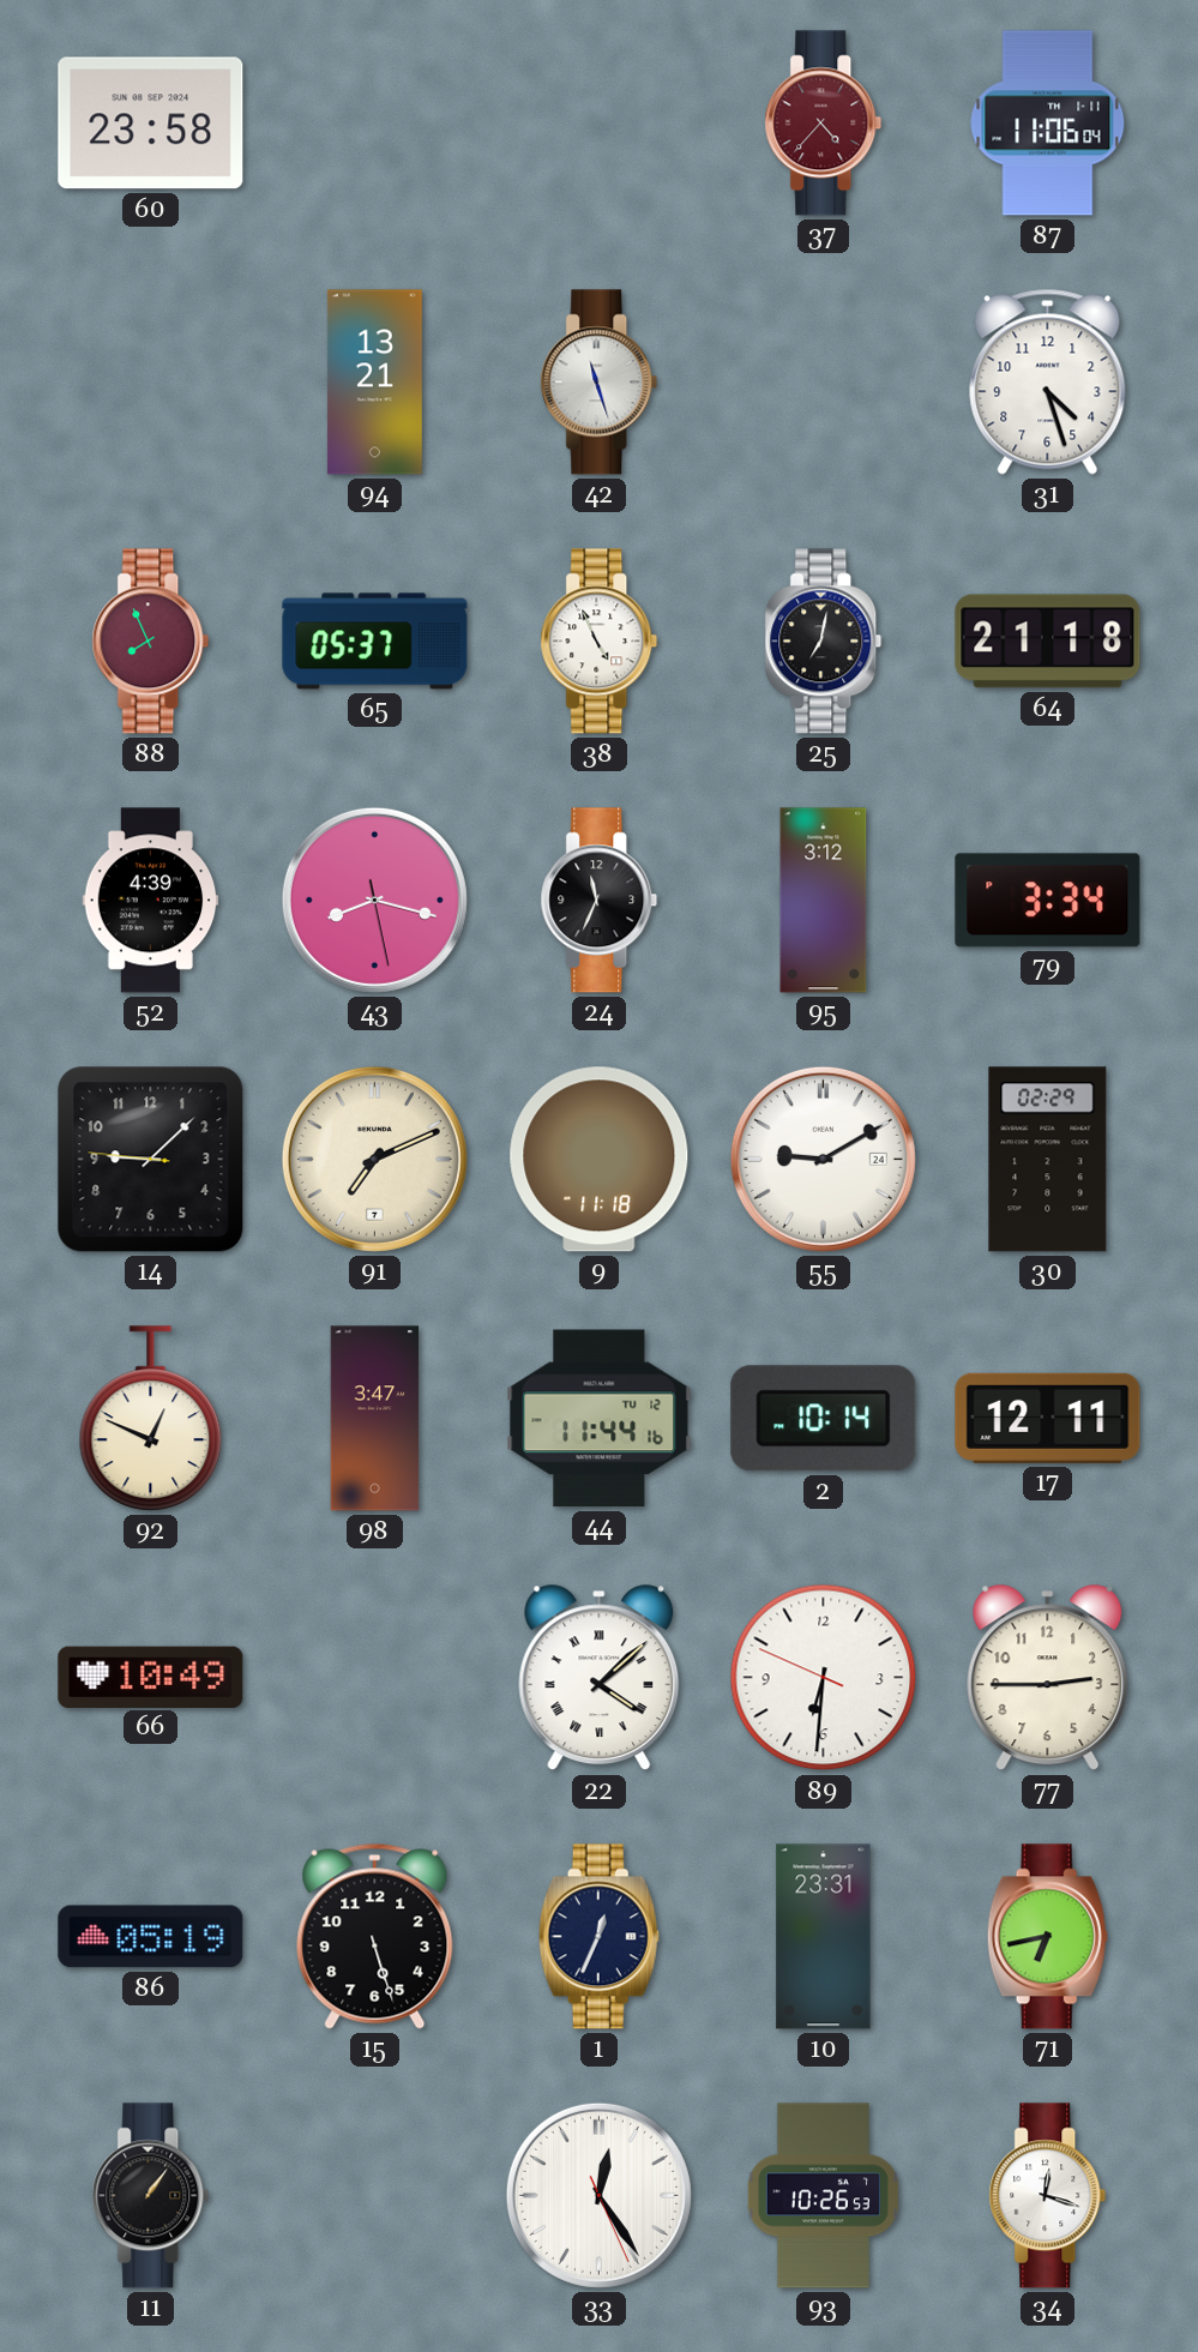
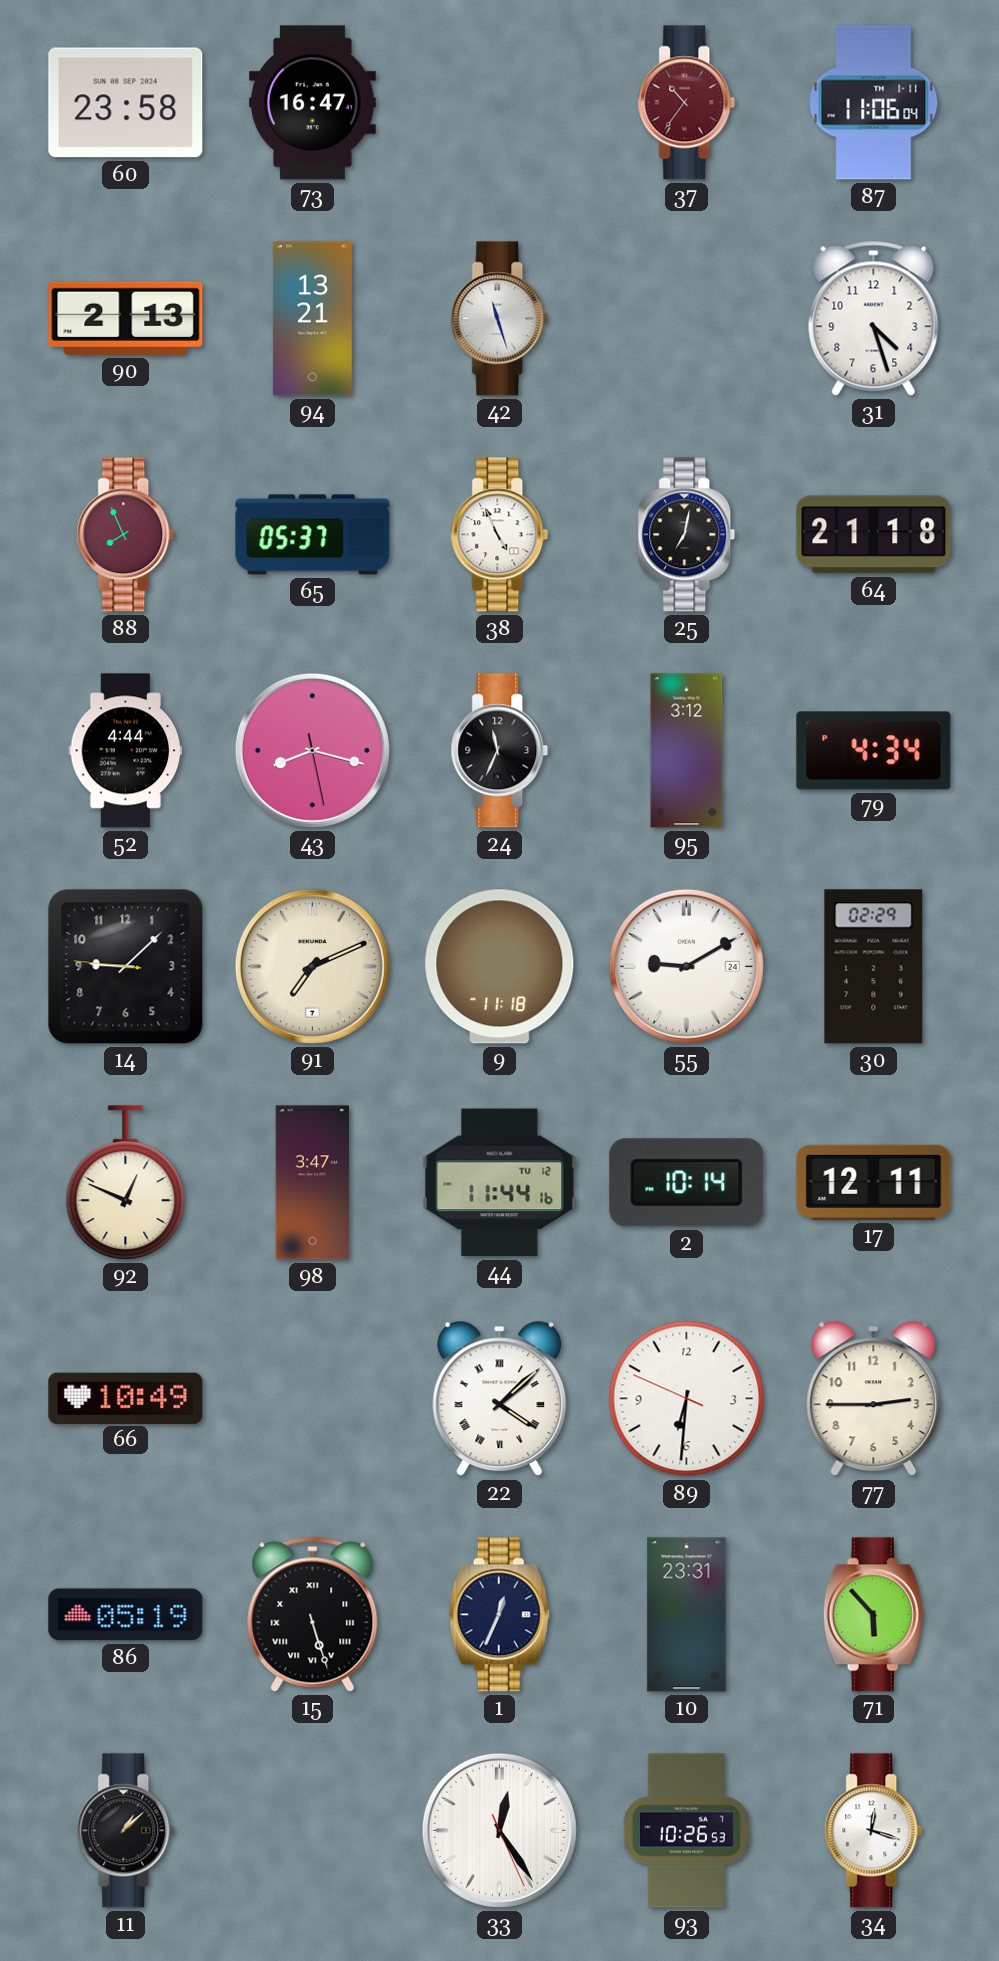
73: none -> 16:47 (312, 103)
37: 4:37 -> 10:36 (687, 103)
90: none -> 2:13 (126, 318)
52: 4:39 -> 4:44 (126, 751)
79: 3:34 -> 4:34 (874, 751)
15 numerals: Arabic -> Roman (313, 1614)
71: 6:43 -> 5:53 (873, 1615)
11: 1:06 -> 1:08 (126, 1831)
